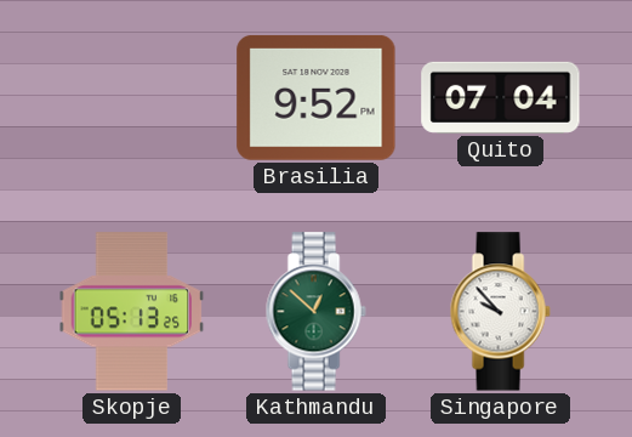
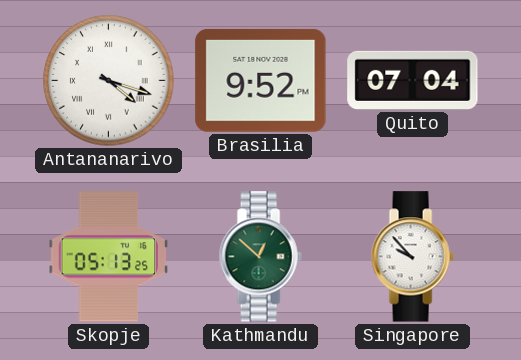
Antananarivo: none -> 4:18 (109, 81)
